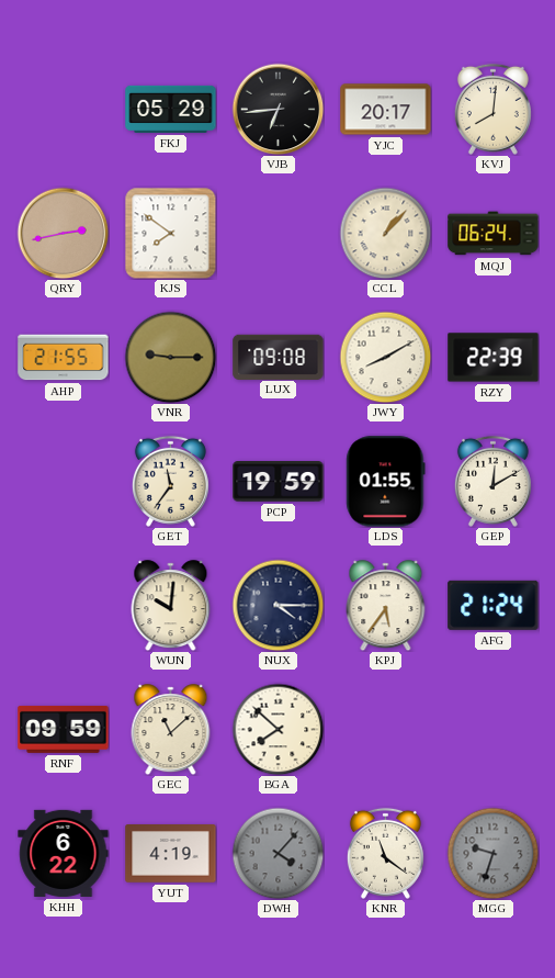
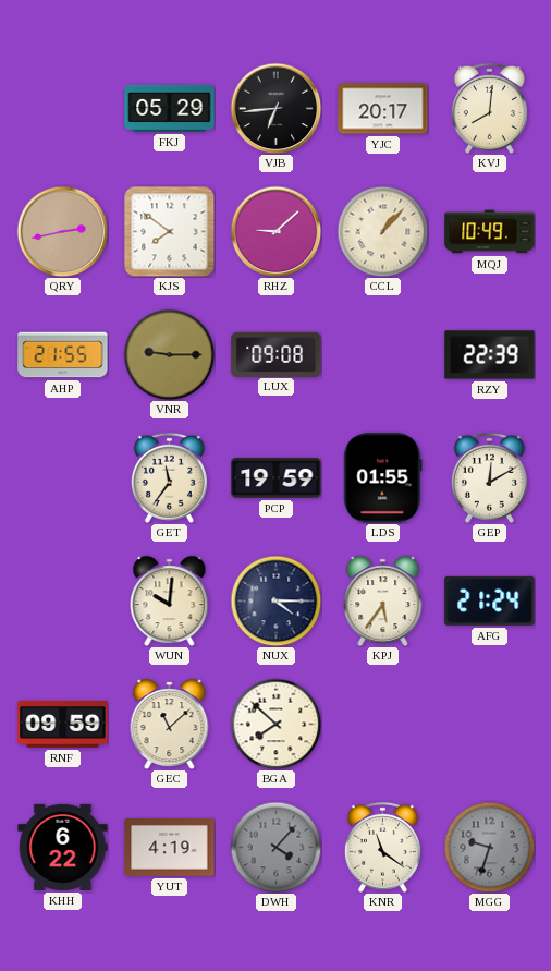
RHZ: none -> 9:08 (275, 231)
MQJ: 06:24 -> 10:49 (490, 232)
JWY: 8:10 -> none (385, 357)
